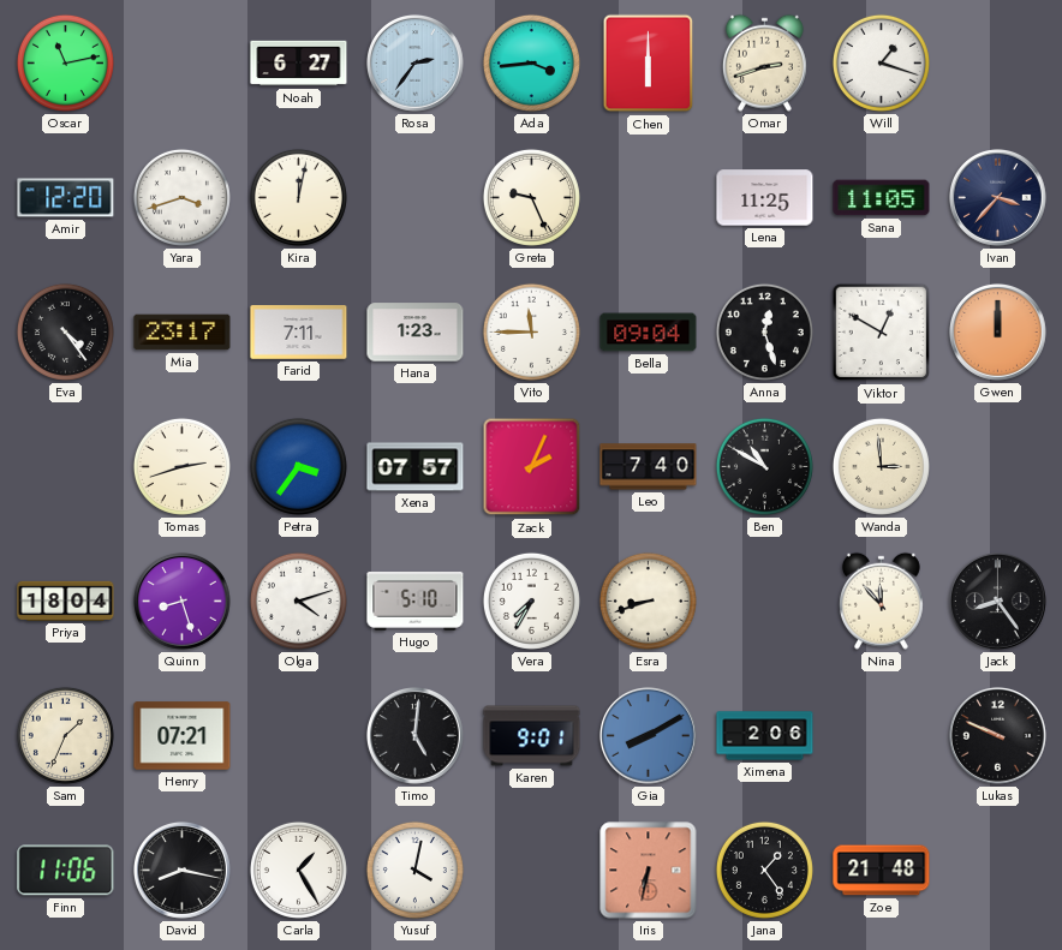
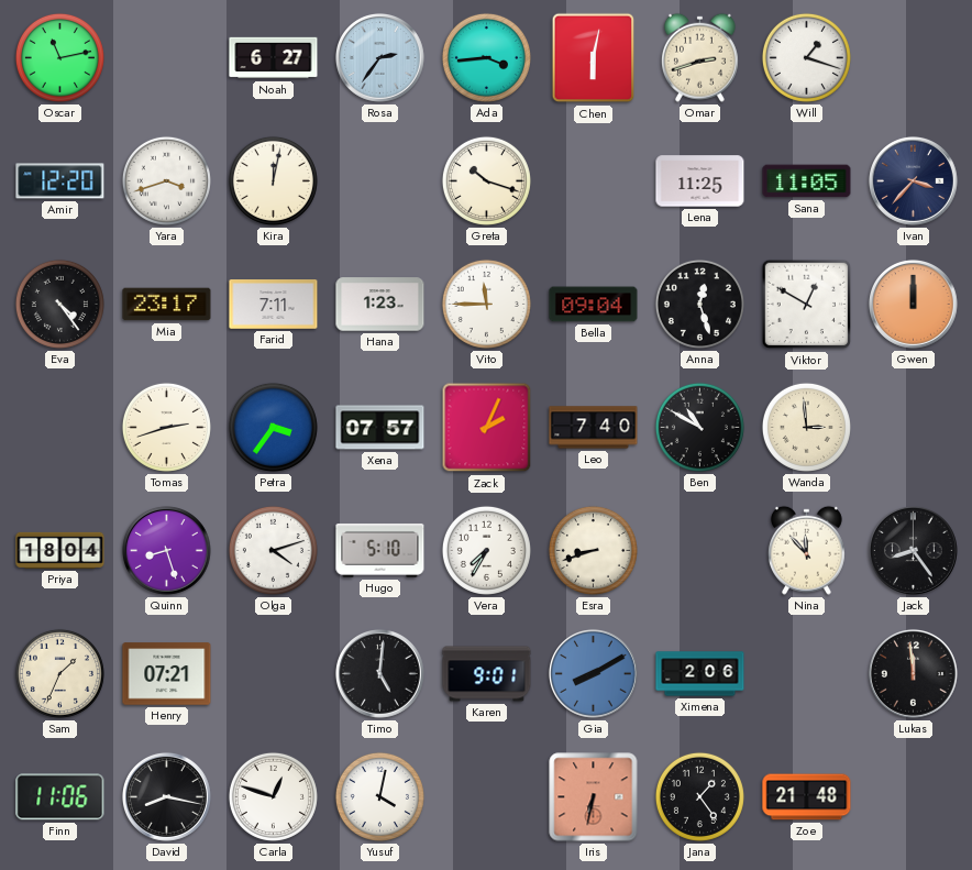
Chen: 6:00 -> 6:02 (594, 58)
Greta: 9:26 -> 10:18 (486, 180)
Lukas: 9:49 -> 11:59 (914, 673)
Carla: 1:25 -> 12:48 (273, 796)
